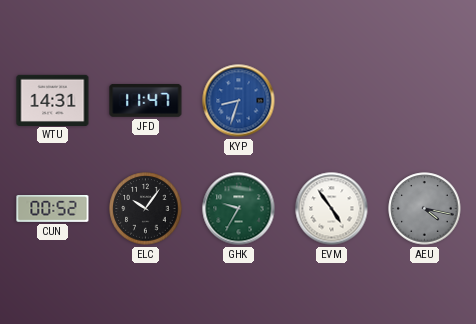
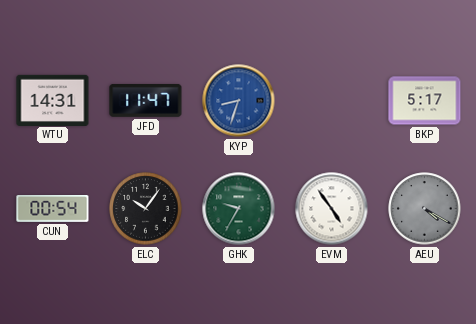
BKP: none -> 5:17 (425, 101)
CUN: 00:52 -> 00:54 (53, 209)
AEU: 4:17 -> 4:20 (425, 209)
